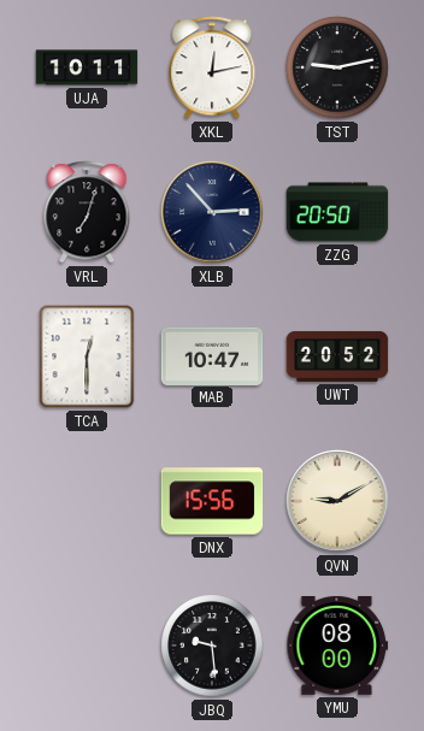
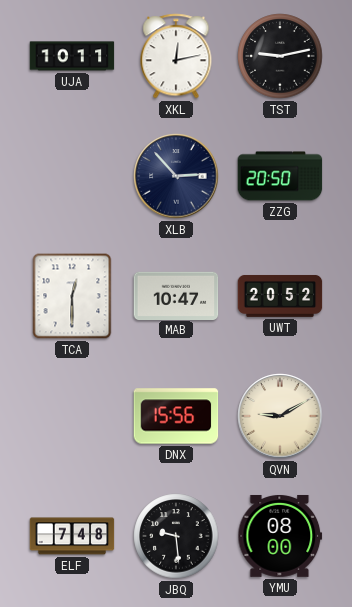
VRL: 7:03 -> none (87, 212)
ELF: none -> 7:48 (72, 536)
